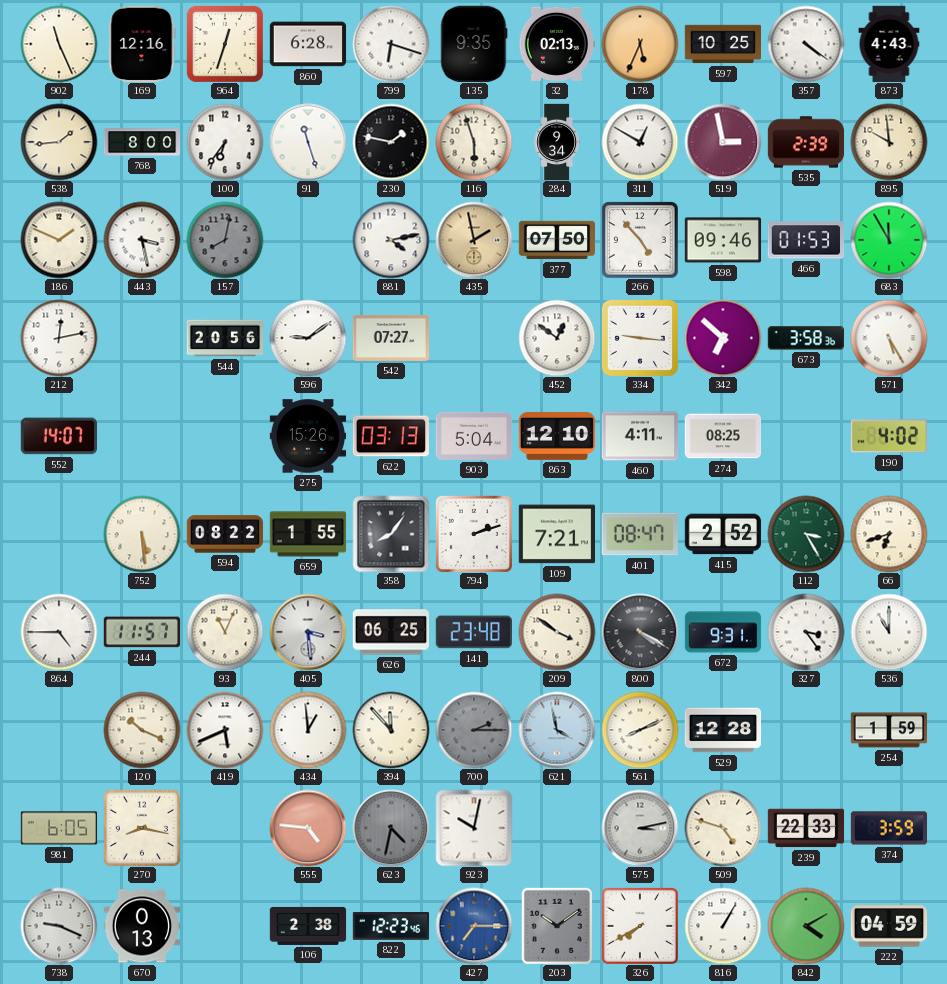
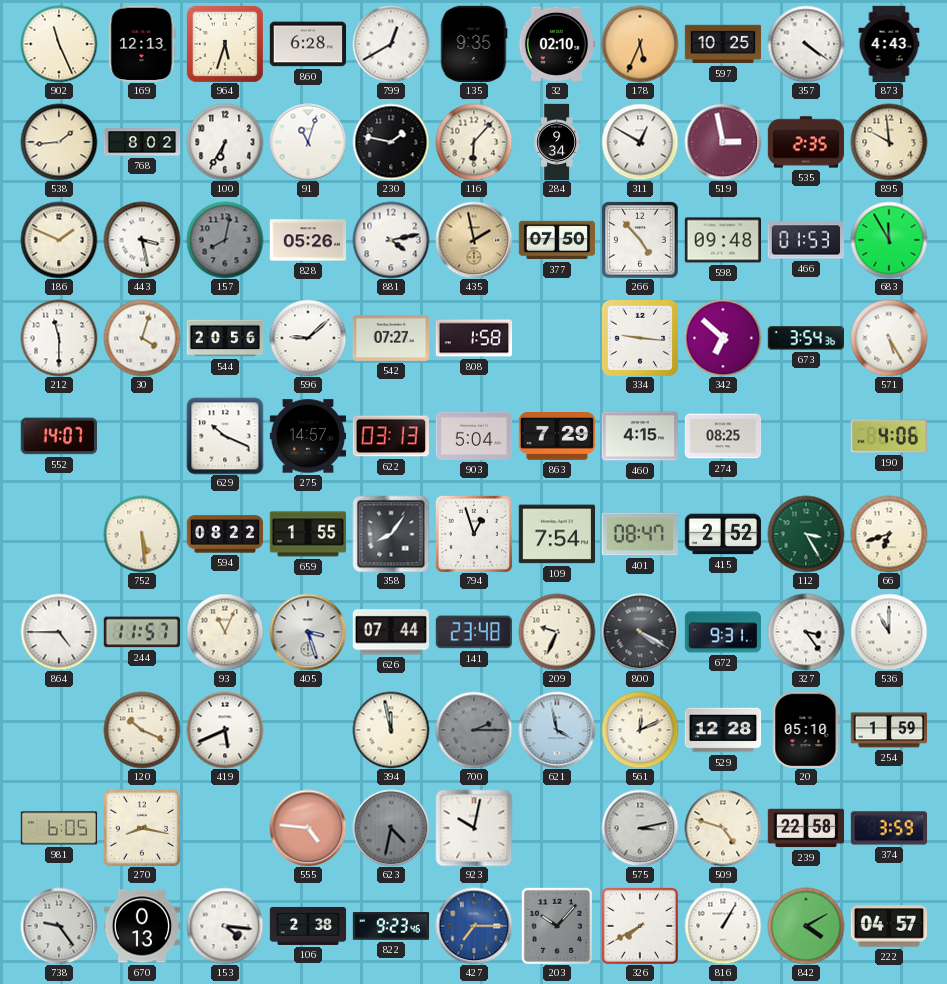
169: 12:16 -> 12:13 (142, 43)
964: 12:33 -> 5:33 (225, 44)
799: 6:18 -> 12:40 (391, 44)
32: 02:13 -> 02:10 (556, 44)
768: 8:00 -> 8:02 (142, 142)
100: 6:36 -> 6:35 (225, 142)
91: 11:27 -> 11:03 (308, 142)
116: 5:57 -> 6:07 (474, 142)
535: 2:39 -> 2:35 (806, 142)
828: none -> 05:26 (308, 240)
598: 09:46 -> 09:48 (723, 240)
212: 12:13 -> 11:30 (59, 338)
30: none -> 4:03 (142, 338)
596: 9:09 -> 9:08 (308, 338)
808: none -> 1:58 (474, 338)
452: 12:51 -> none (557, 338)
673: 3:58 -> 3:54 (805, 338)
629: none -> 10:19 (225, 436)
275: 15:26 -> 14:57 (308, 436)
863: 12:10 -> 7:29 (557, 437)
460: 4:11 -> 4:15 (640, 436)
190: 4:02 -> 4:06 (889, 436)
794: 2:12 -> 12:57 (474, 534)
109: 7:21 -> 7:54 (556, 534)
405: 3:29 -> 3:27 (308, 632)
626: 06:25 -> 07:44 (390, 632)
209: 3:51 -> 9:34 (557, 632)
434: 12:59 -> none (308, 730)
394: 11:53 -> 11:58 (391, 730)
561: 8:11 -> 12:11 (640, 730)
20: none -> 05:10 (806, 729)
239: 22:33 -> 22:58 (806, 828)
738: 9:19 -> 9:24 (59, 926)
153: none -> 4:16 (225, 926)
822: 12:23 -> 9:23 (391, 926)
203: 10:09 -> 10:07 (556, 926)
222: 04:59 -> 04:57 (889, 926)
